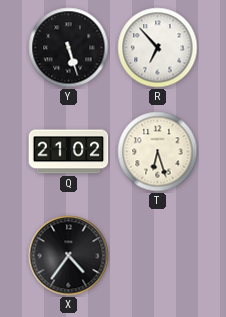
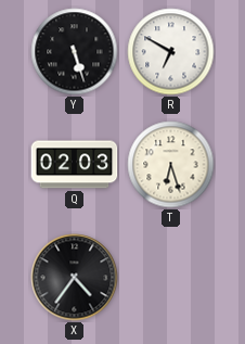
R: 6:53 -> 6:50 (171, 52)
Q: 21:02 -> 02:03 (75, 165)
